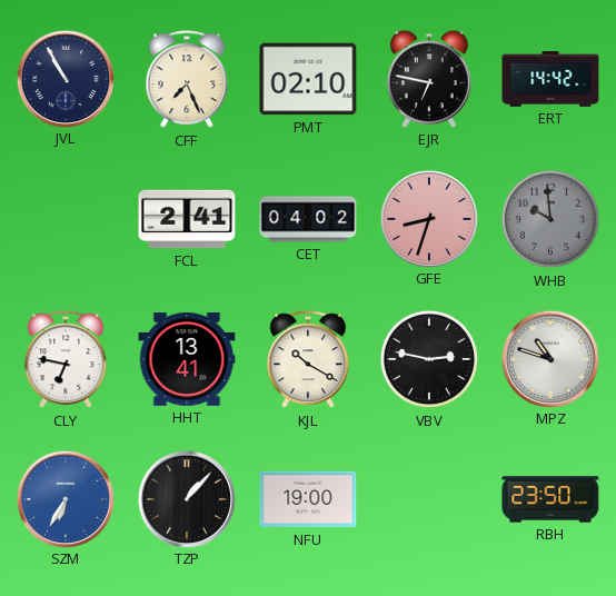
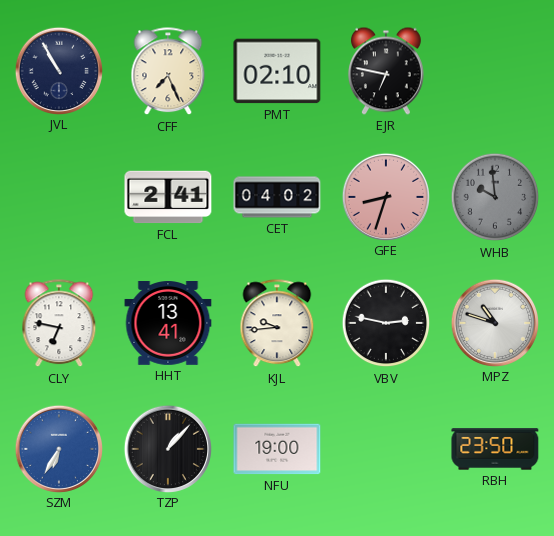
ERT: 14:42 -> none (550, 80)
KJL: 10:20 -> 9:44 (277, 324)
